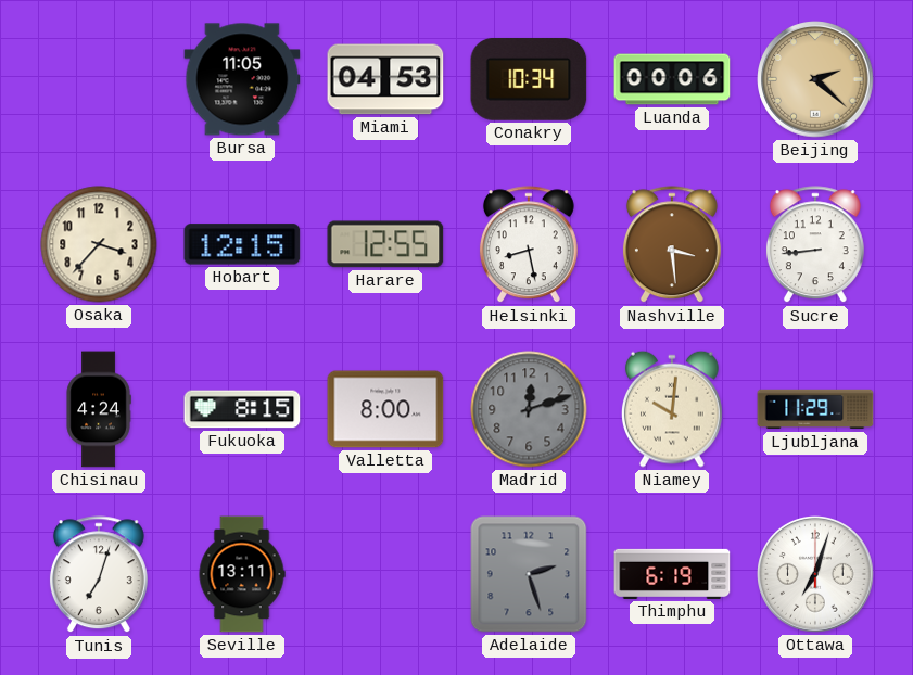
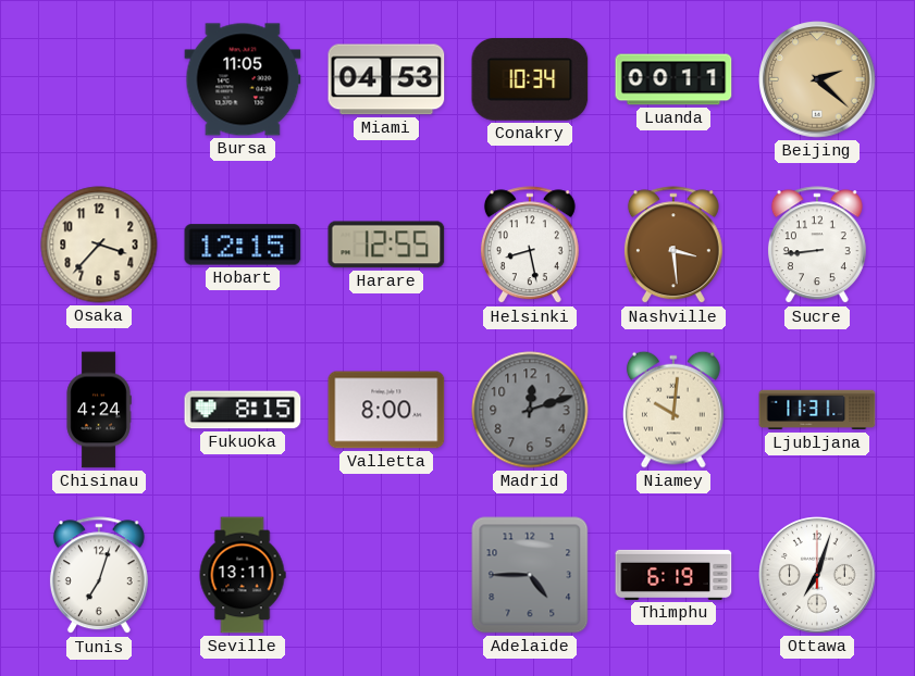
Luanda: 00:06 -> 00:11 (673, 79)
Ljubljana: 11:29 -> 11:31 (817, 410)
Adelaide: 2:27 -> 4:45 (530, 575)
